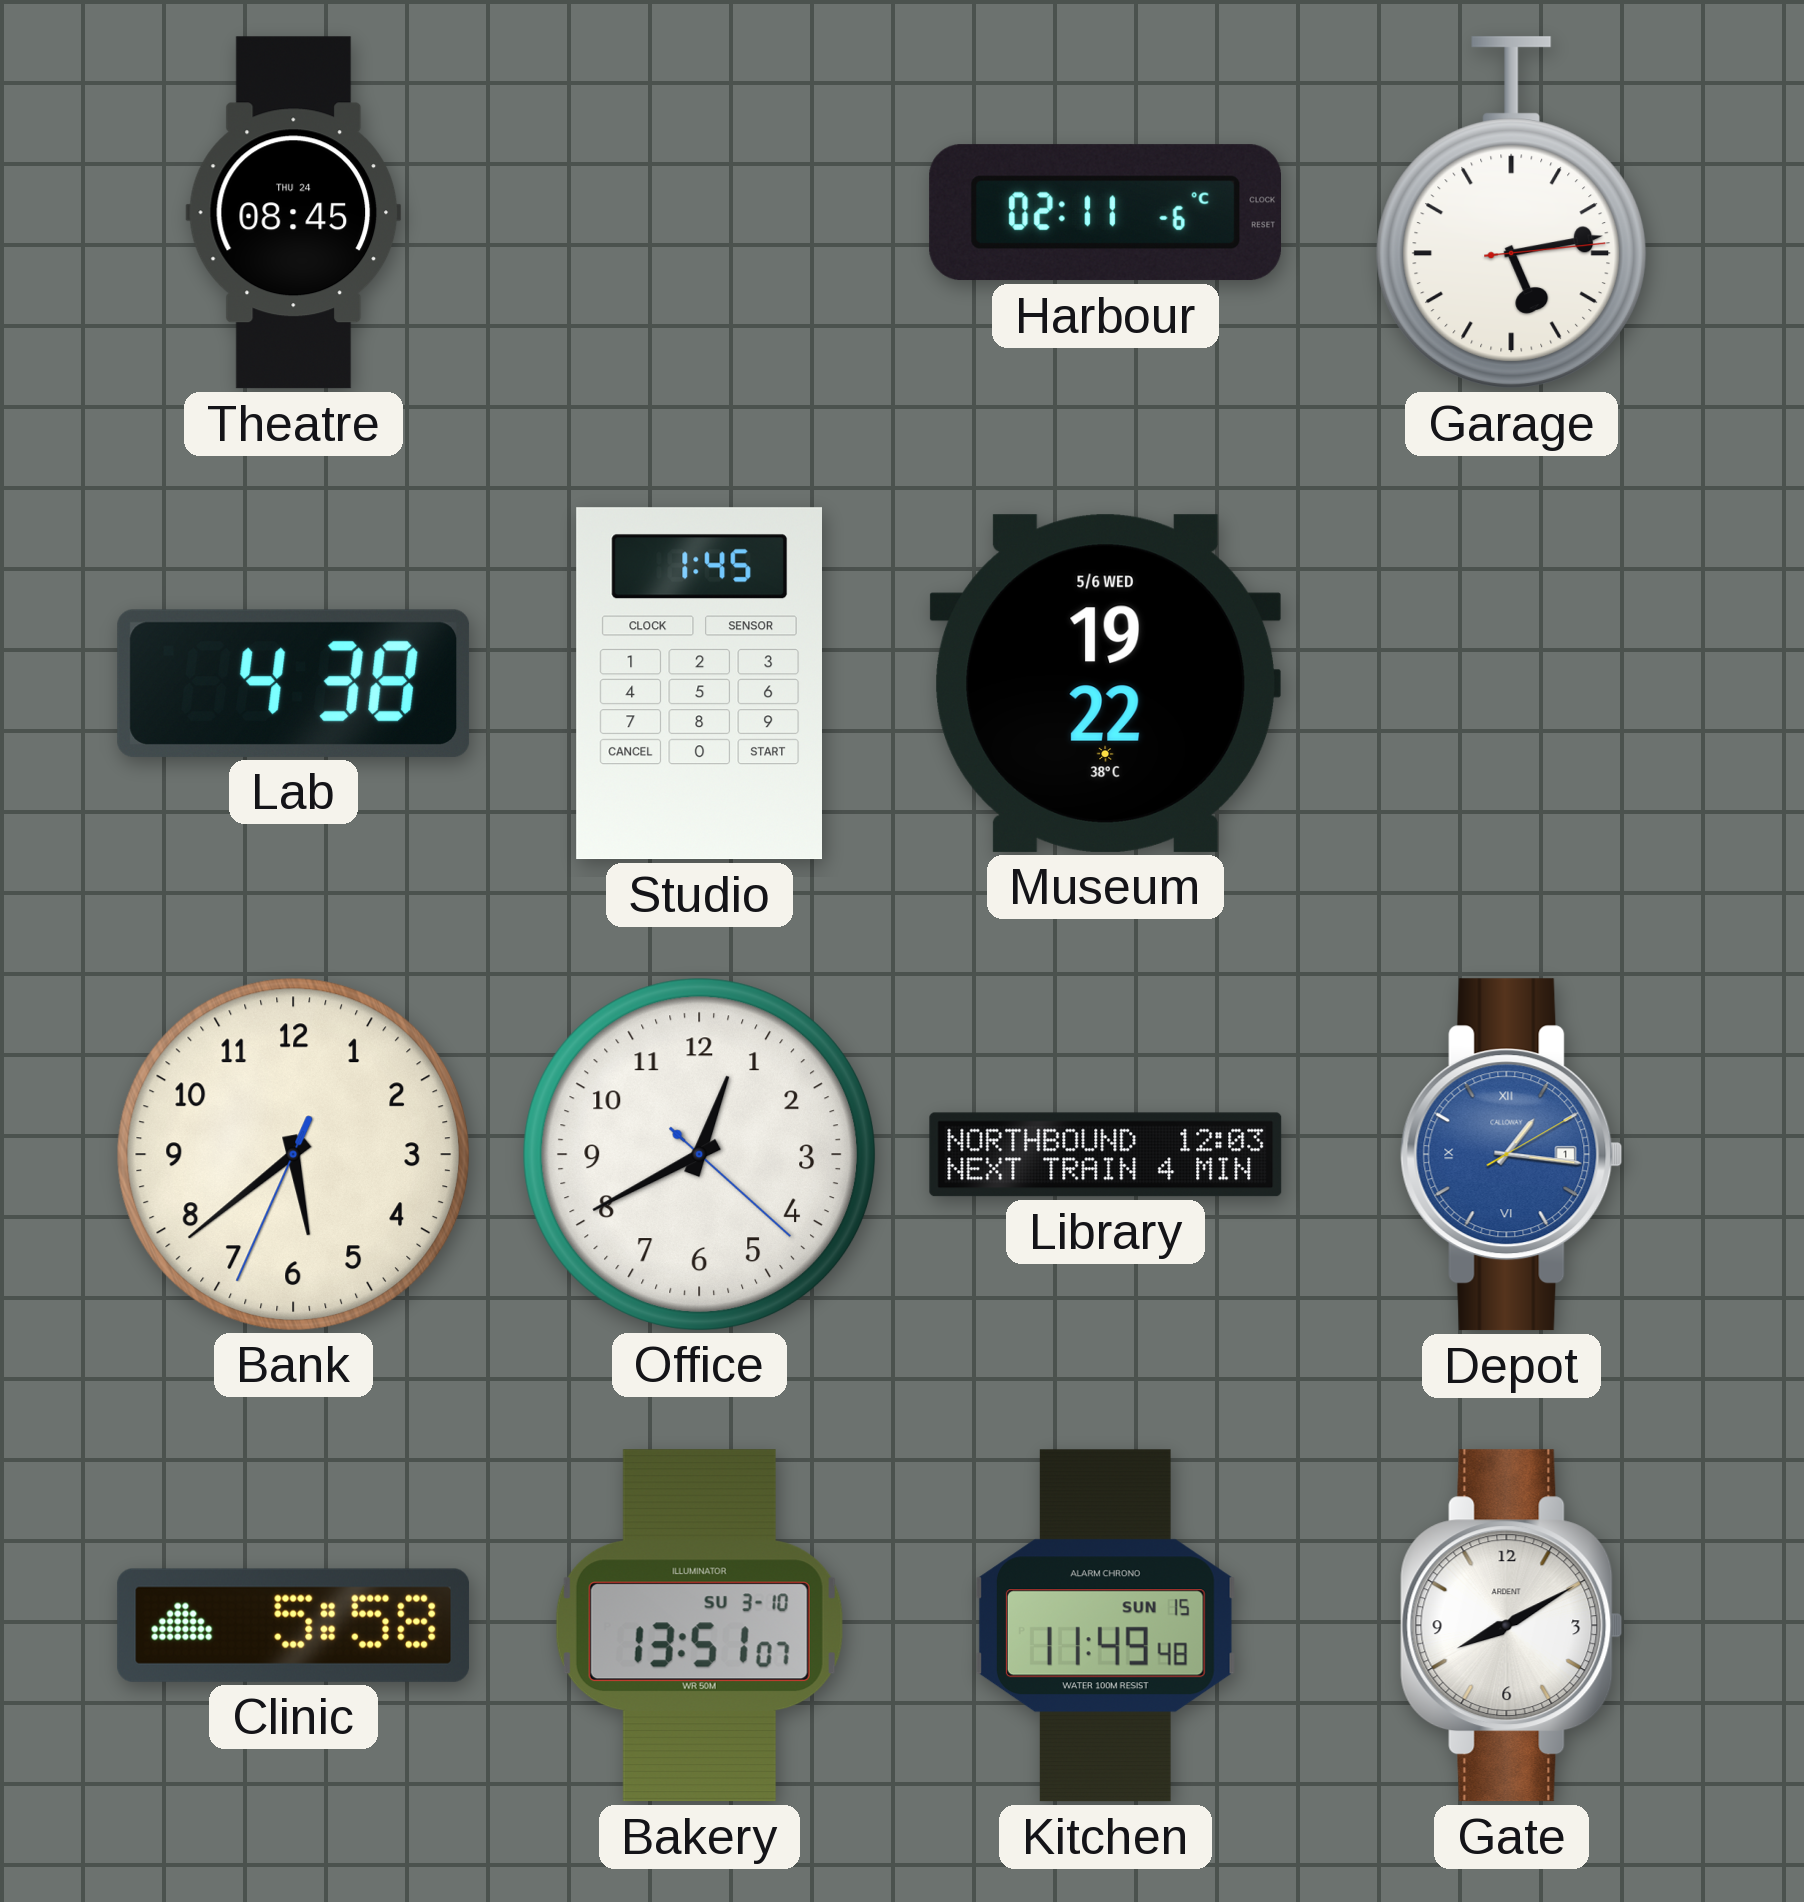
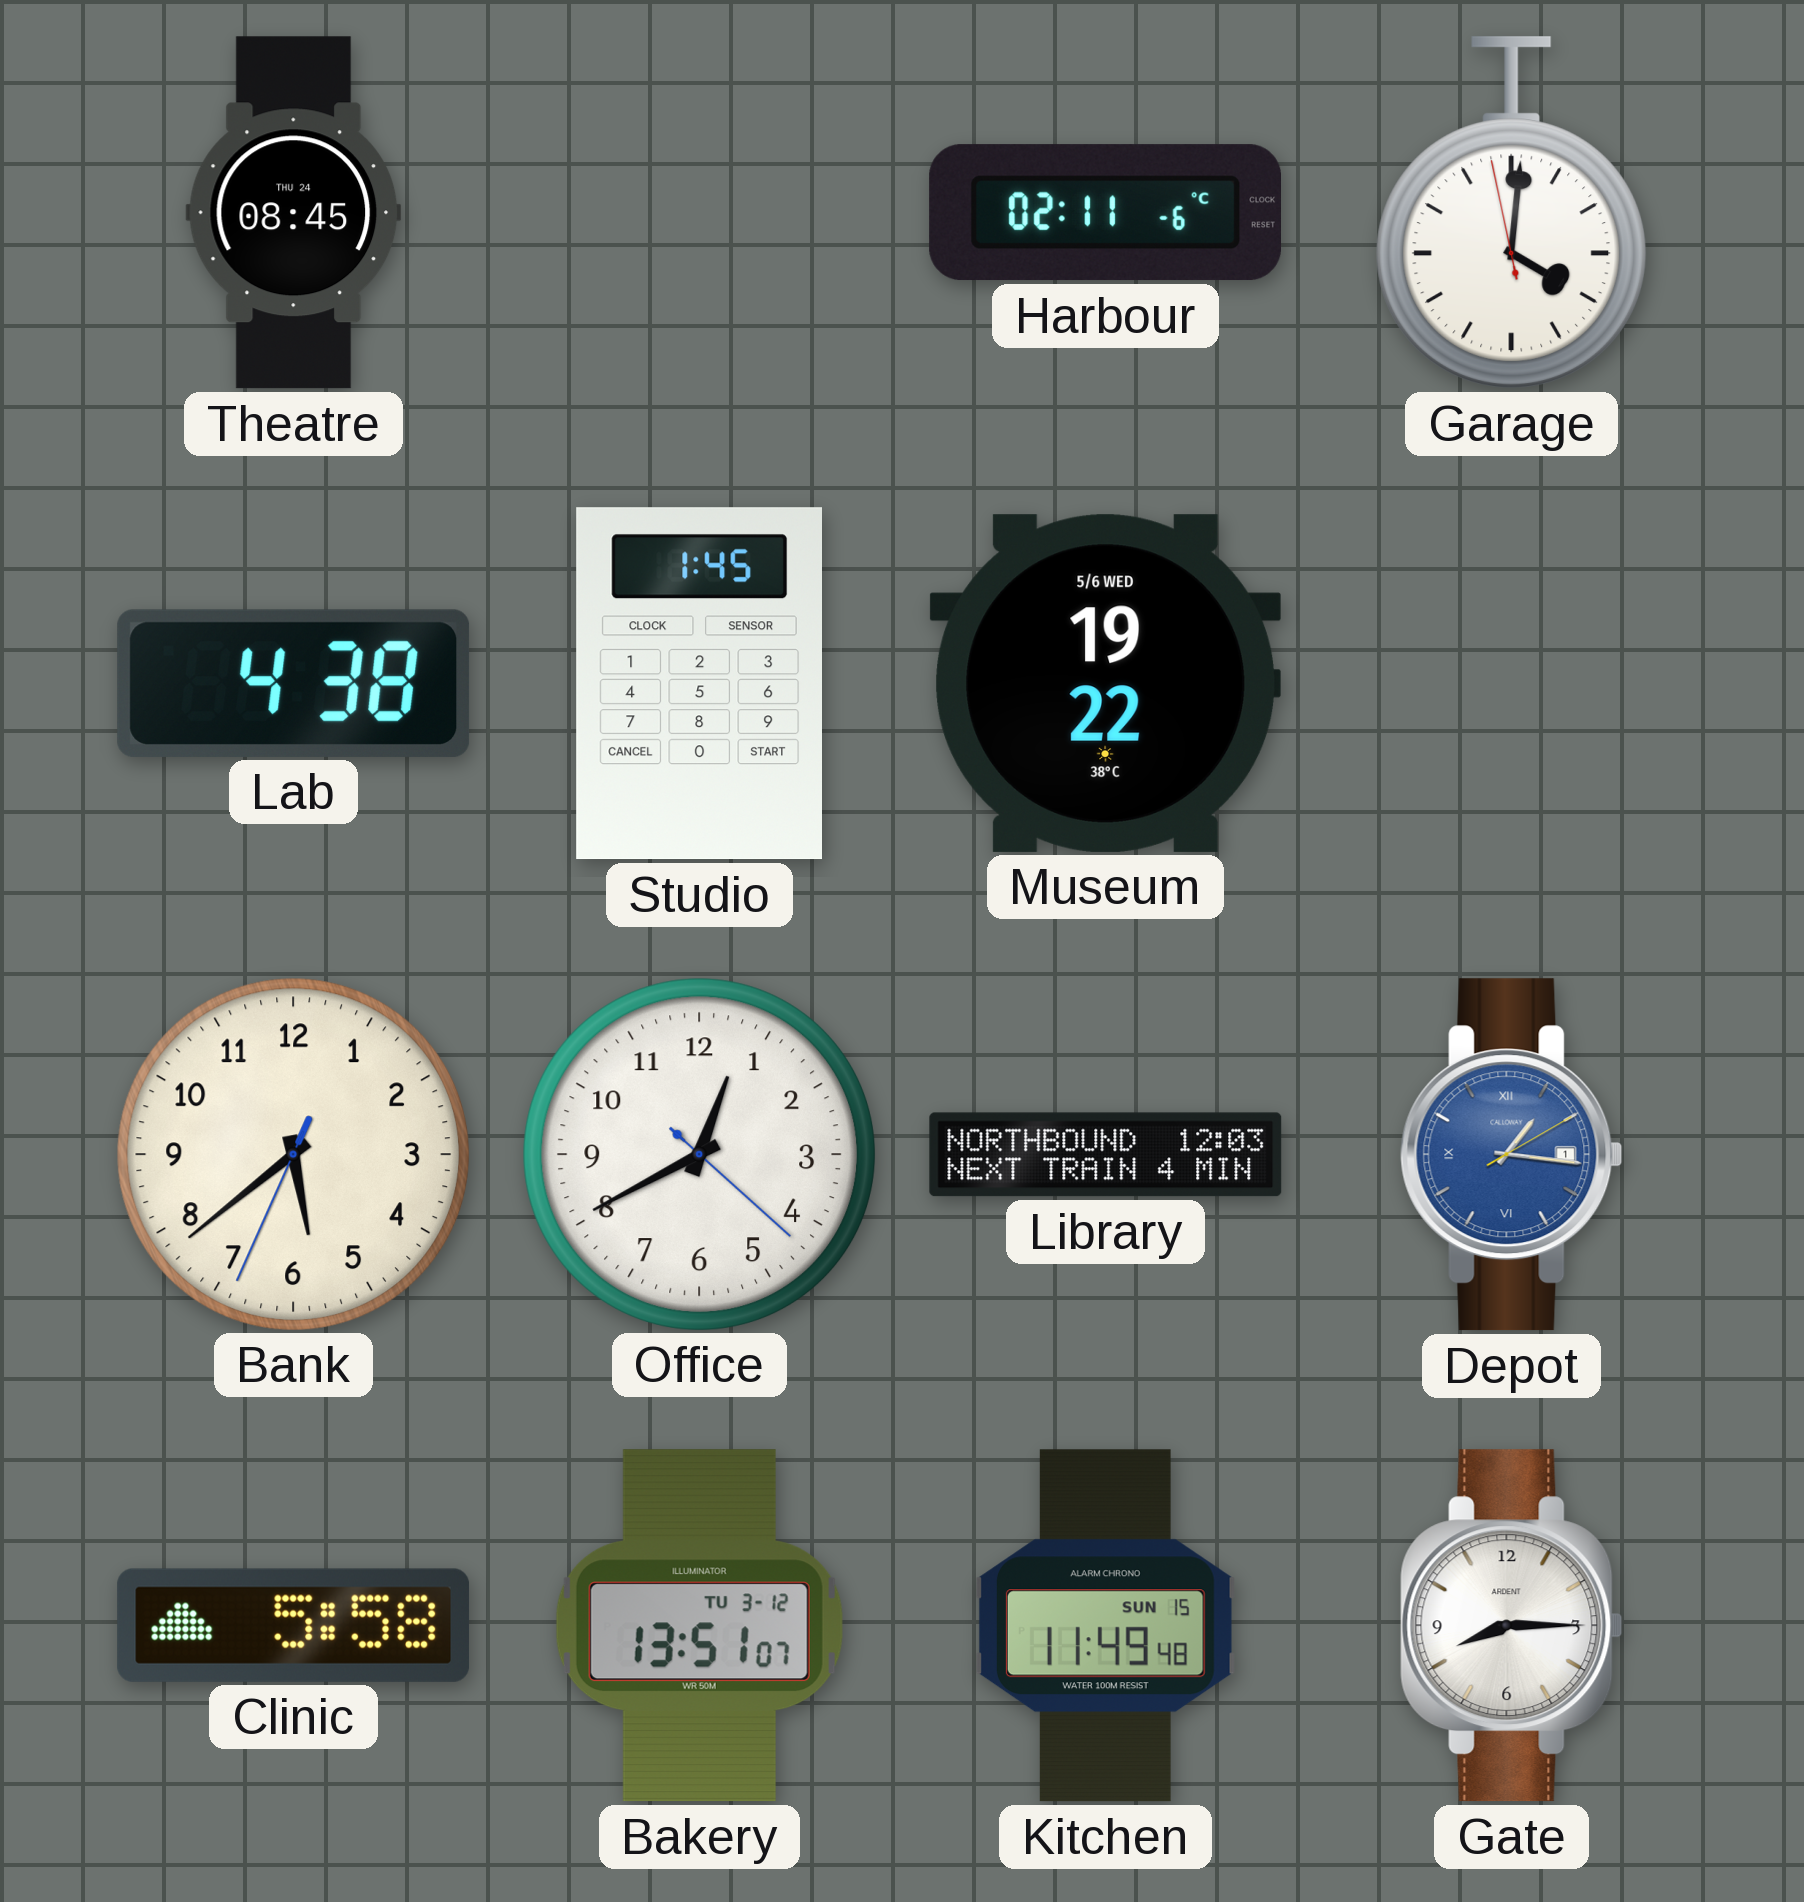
Garage: 5:13 -> 4:00 (1512, 213)
Bakery date: SU 3-10 -> TU 3-12 (699, 1626)
Gate: 8:10 -> 8:15 (1512, 1626)
